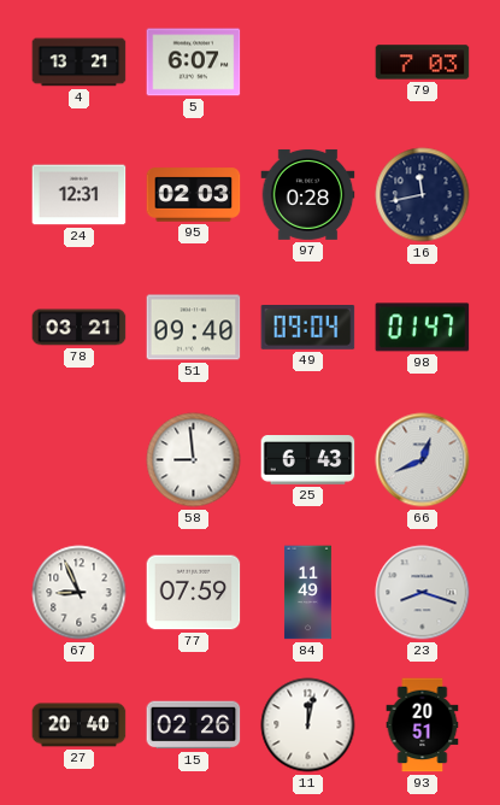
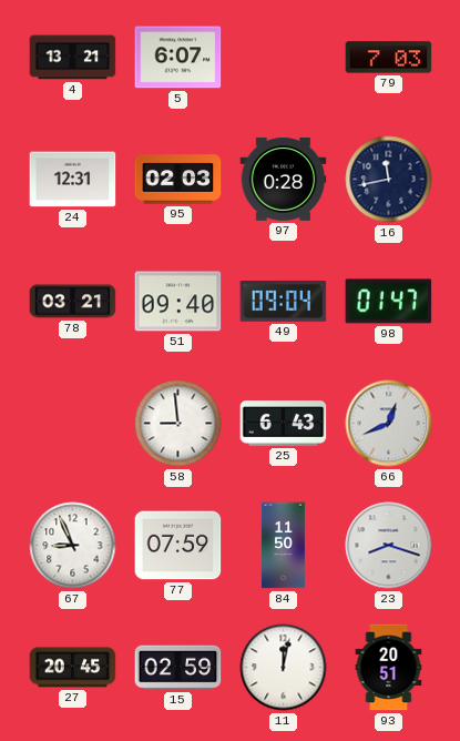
84: 11:49 -> 11:50 (283, 546)
27: 20:40 -> 20:45 (73, 668)
15: 02:26 -> 02:59 (178, 668)
